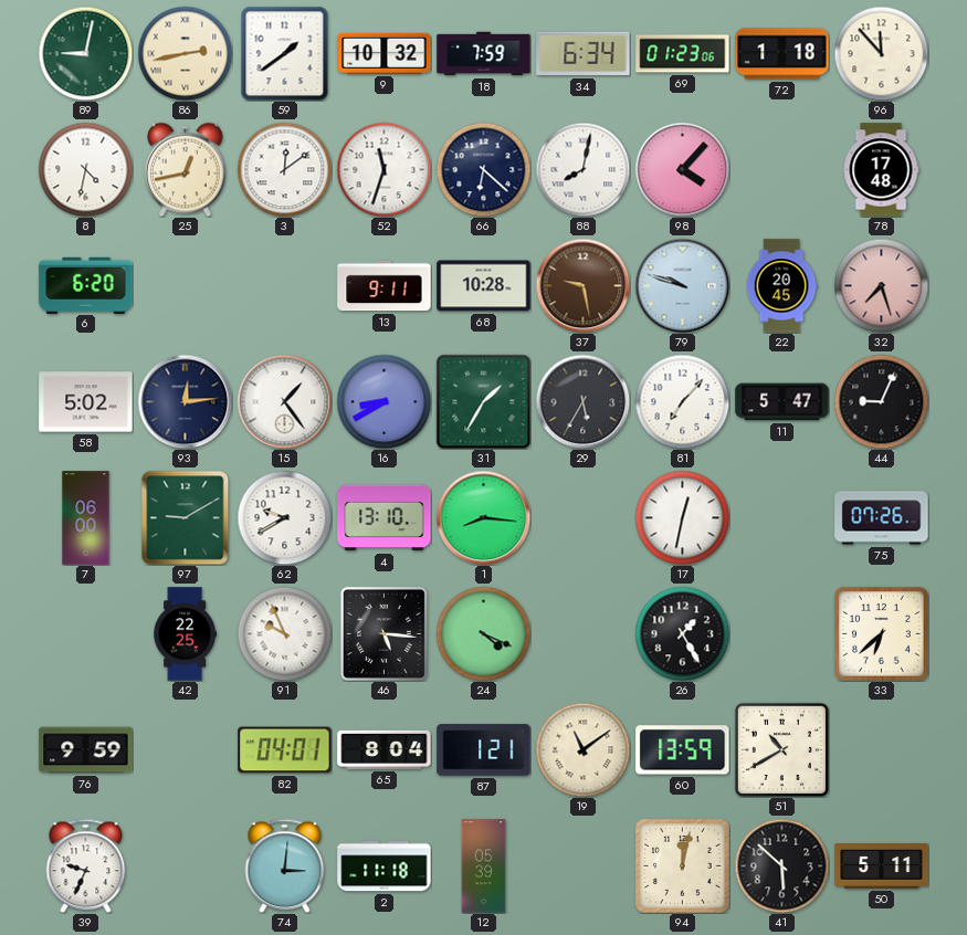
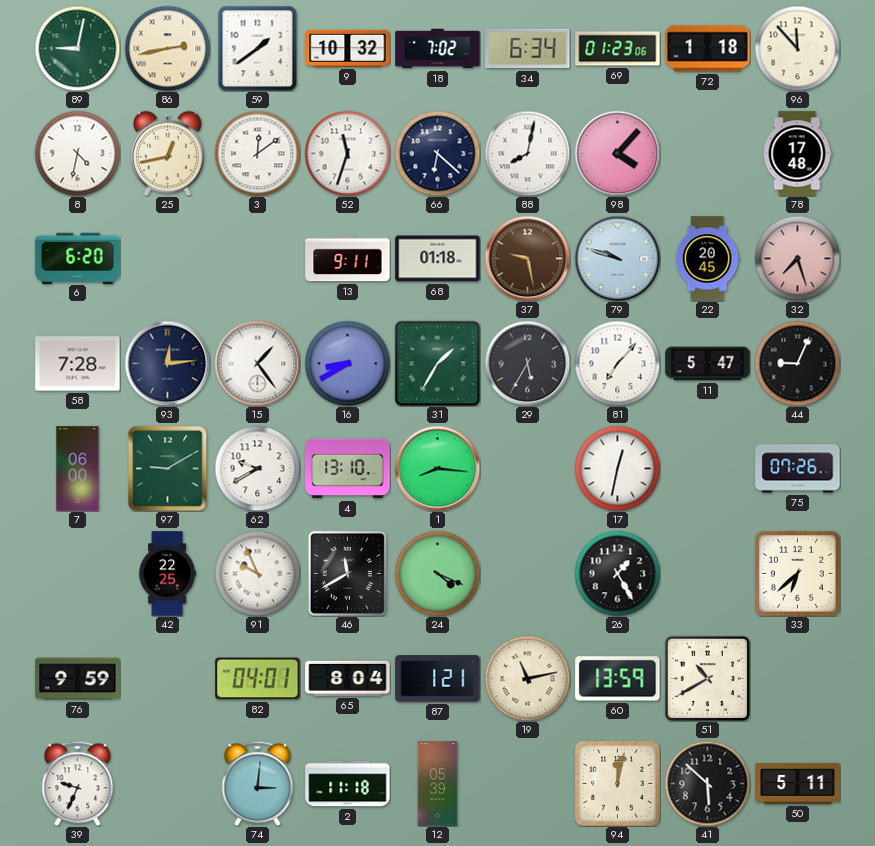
18: 7:59 -> 7:02 (438, 49)
68: 10:28 -> 01:18 (438, 259)
58: 5:02 -> 7:28 (78, 364)
46: 5:16 -> 11:40 (347, 573)
19: 11:09 -> 11:13 (527, 678)
